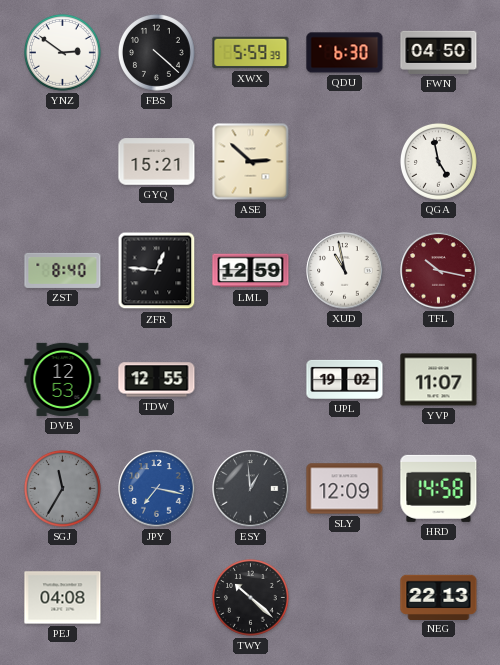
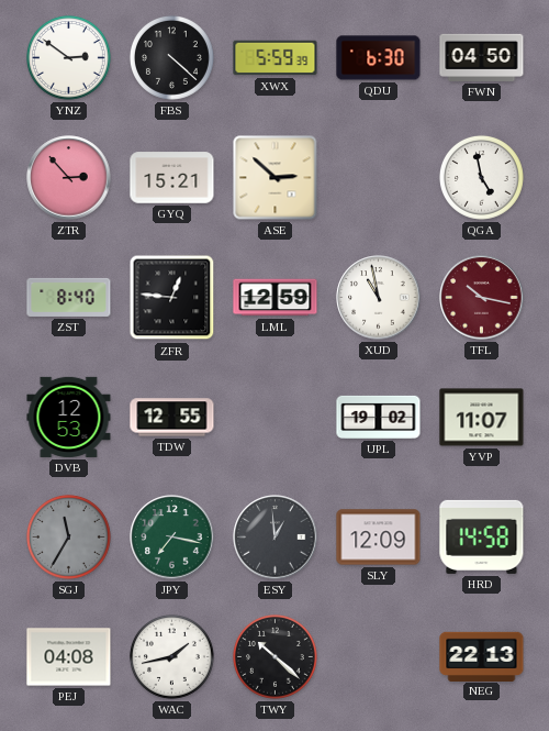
ZTR: none -> 2:53 (69, 178)
JPY dial: blue -> green (172, 538)
WAC: none -> 1:43 (171, 656)
